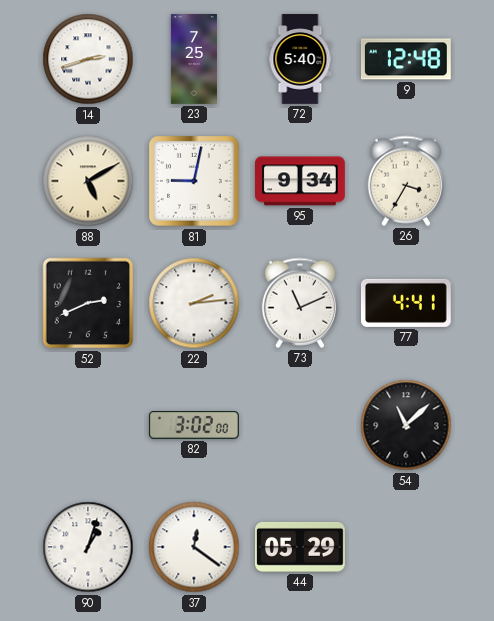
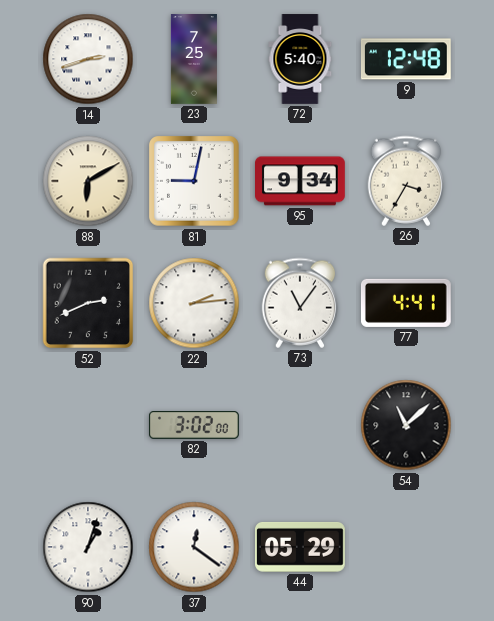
88: 5:10 -> 6:10 (88, 181)
73: 11:11 -> 11:06 (300, 303)
